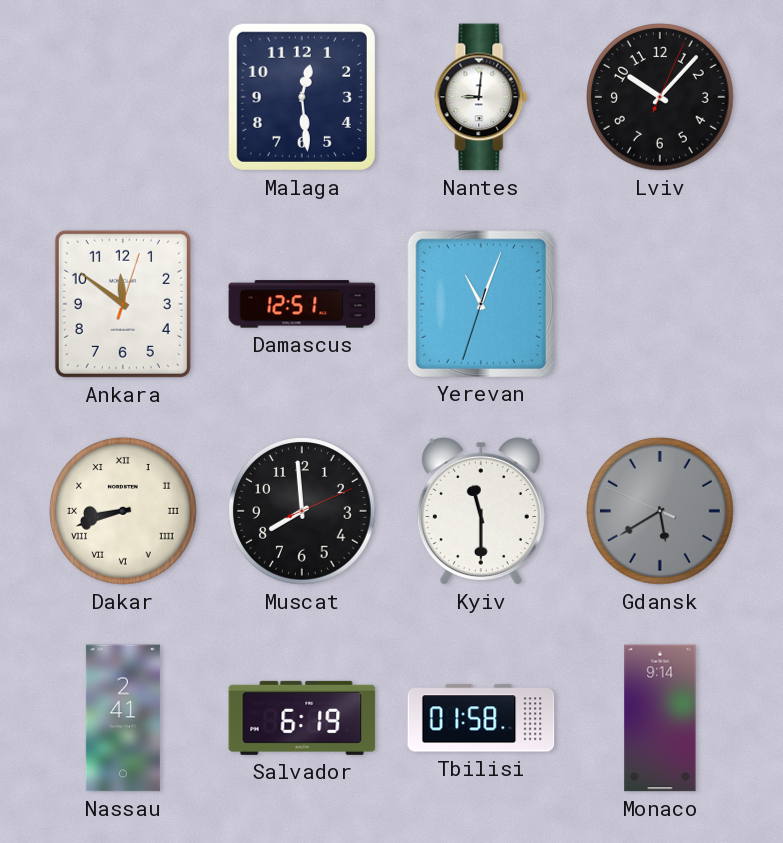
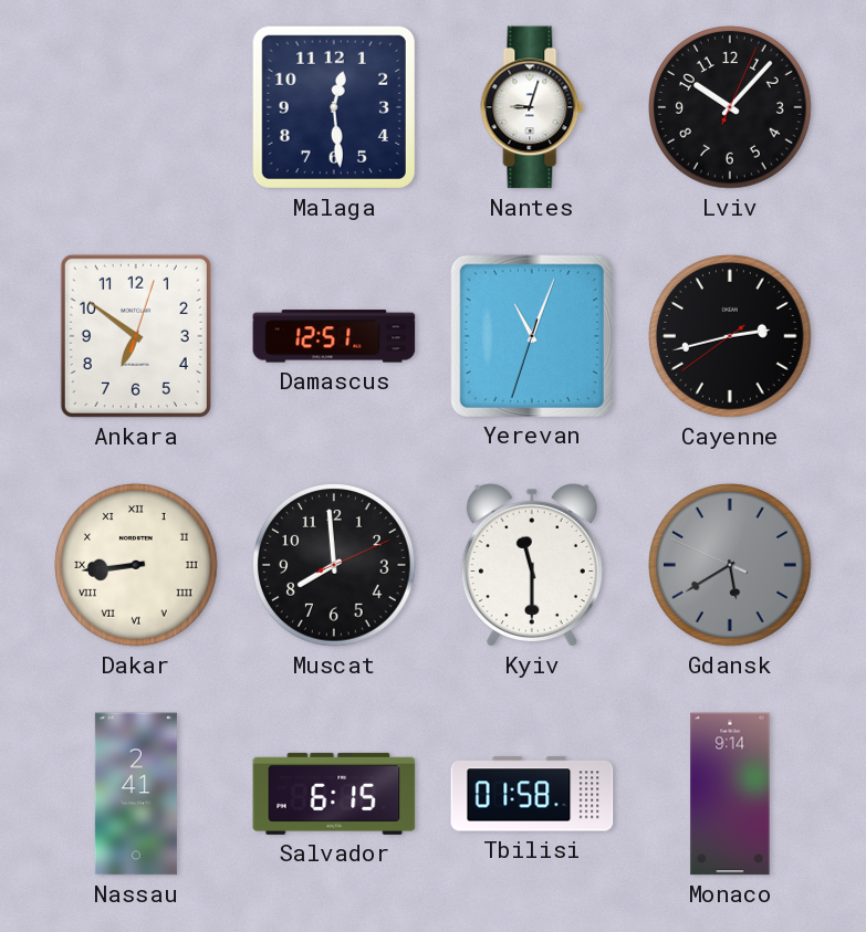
Nantes: 9:01 -> 9:03 (532, 107)
Ankara: 11:51 -> 6:51 (136, 336)
Cayenne: none -> 2:42 (731, 337)
Dakar: 8:42 -> 8:44 (137, 566)
Salvador: 6:19 -> 6:15 (334, 794)
